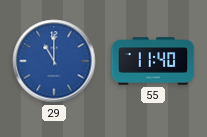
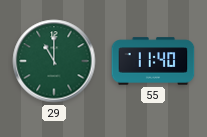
29 dial: blue -> green (54, 61)
